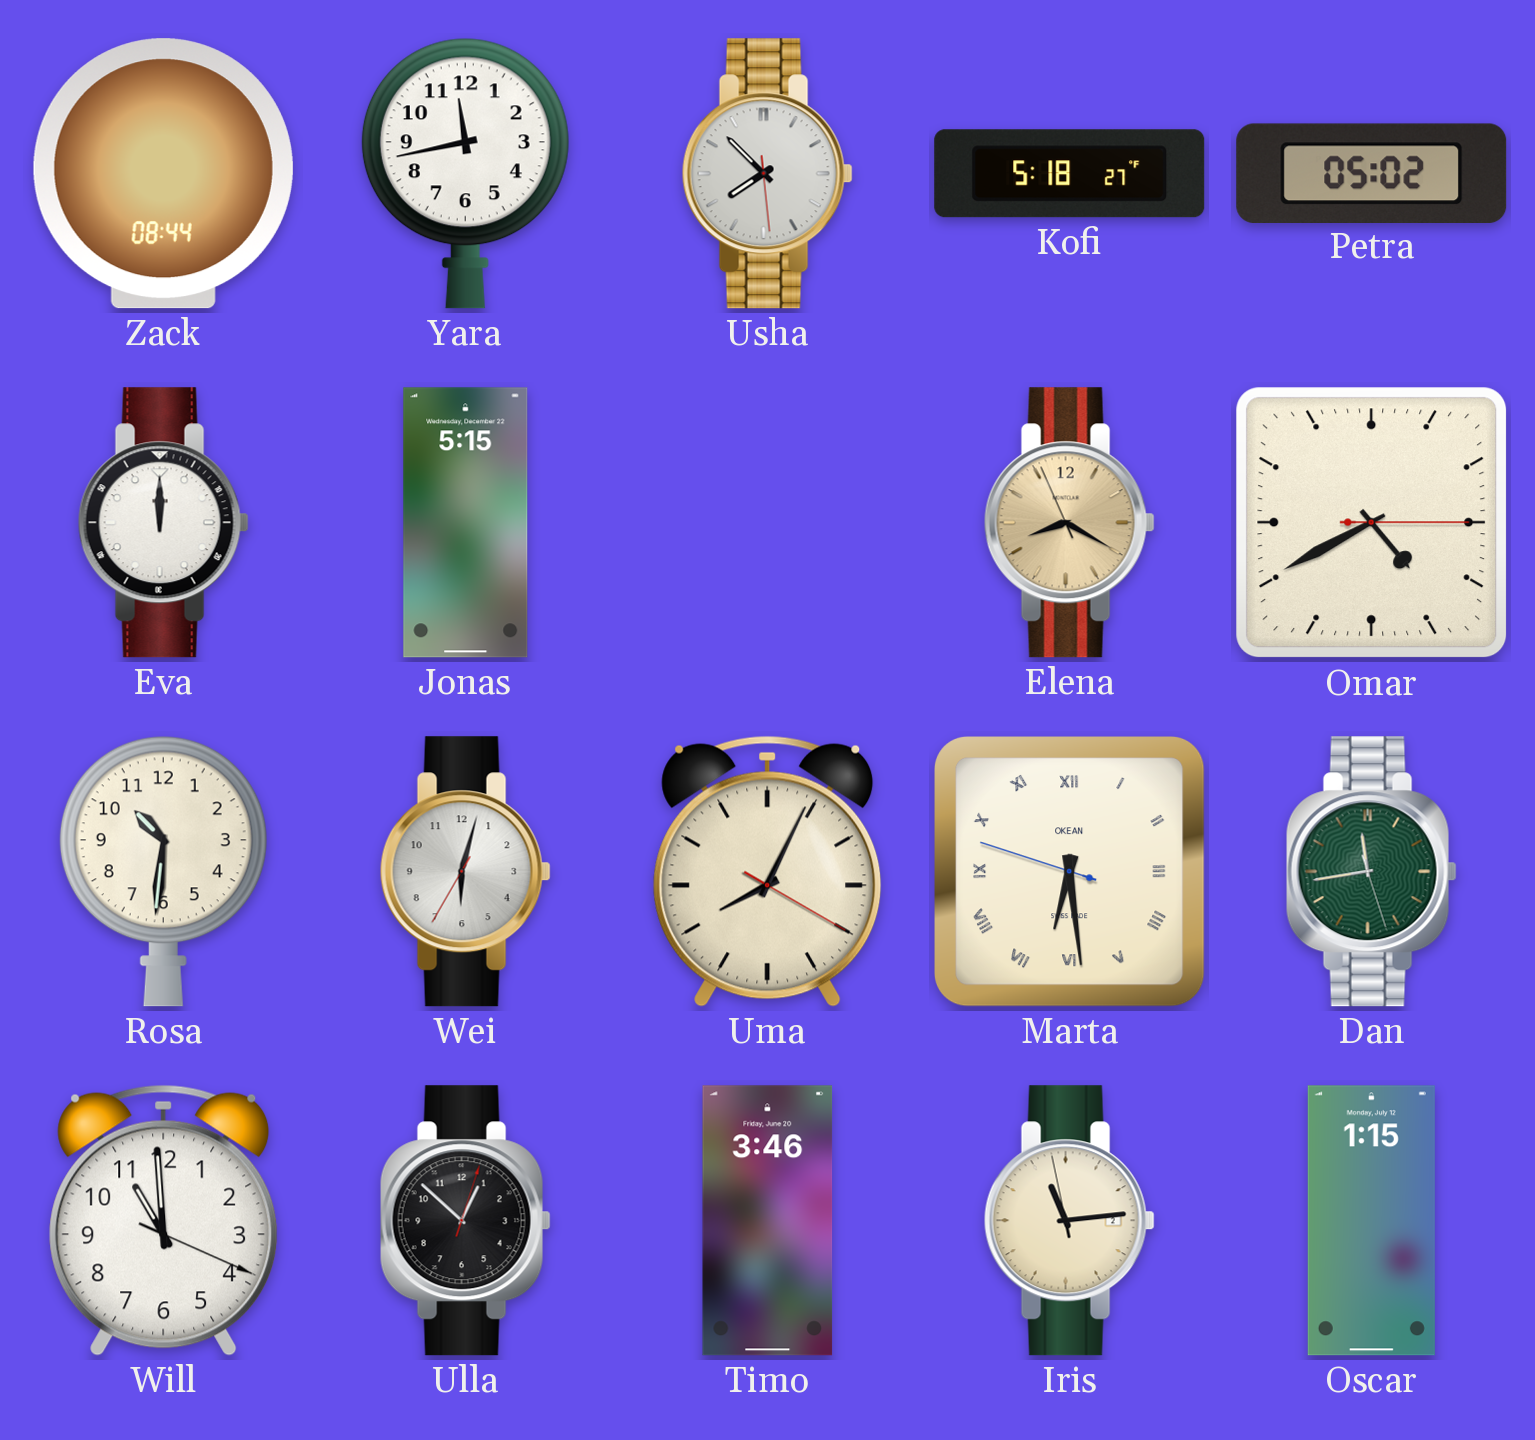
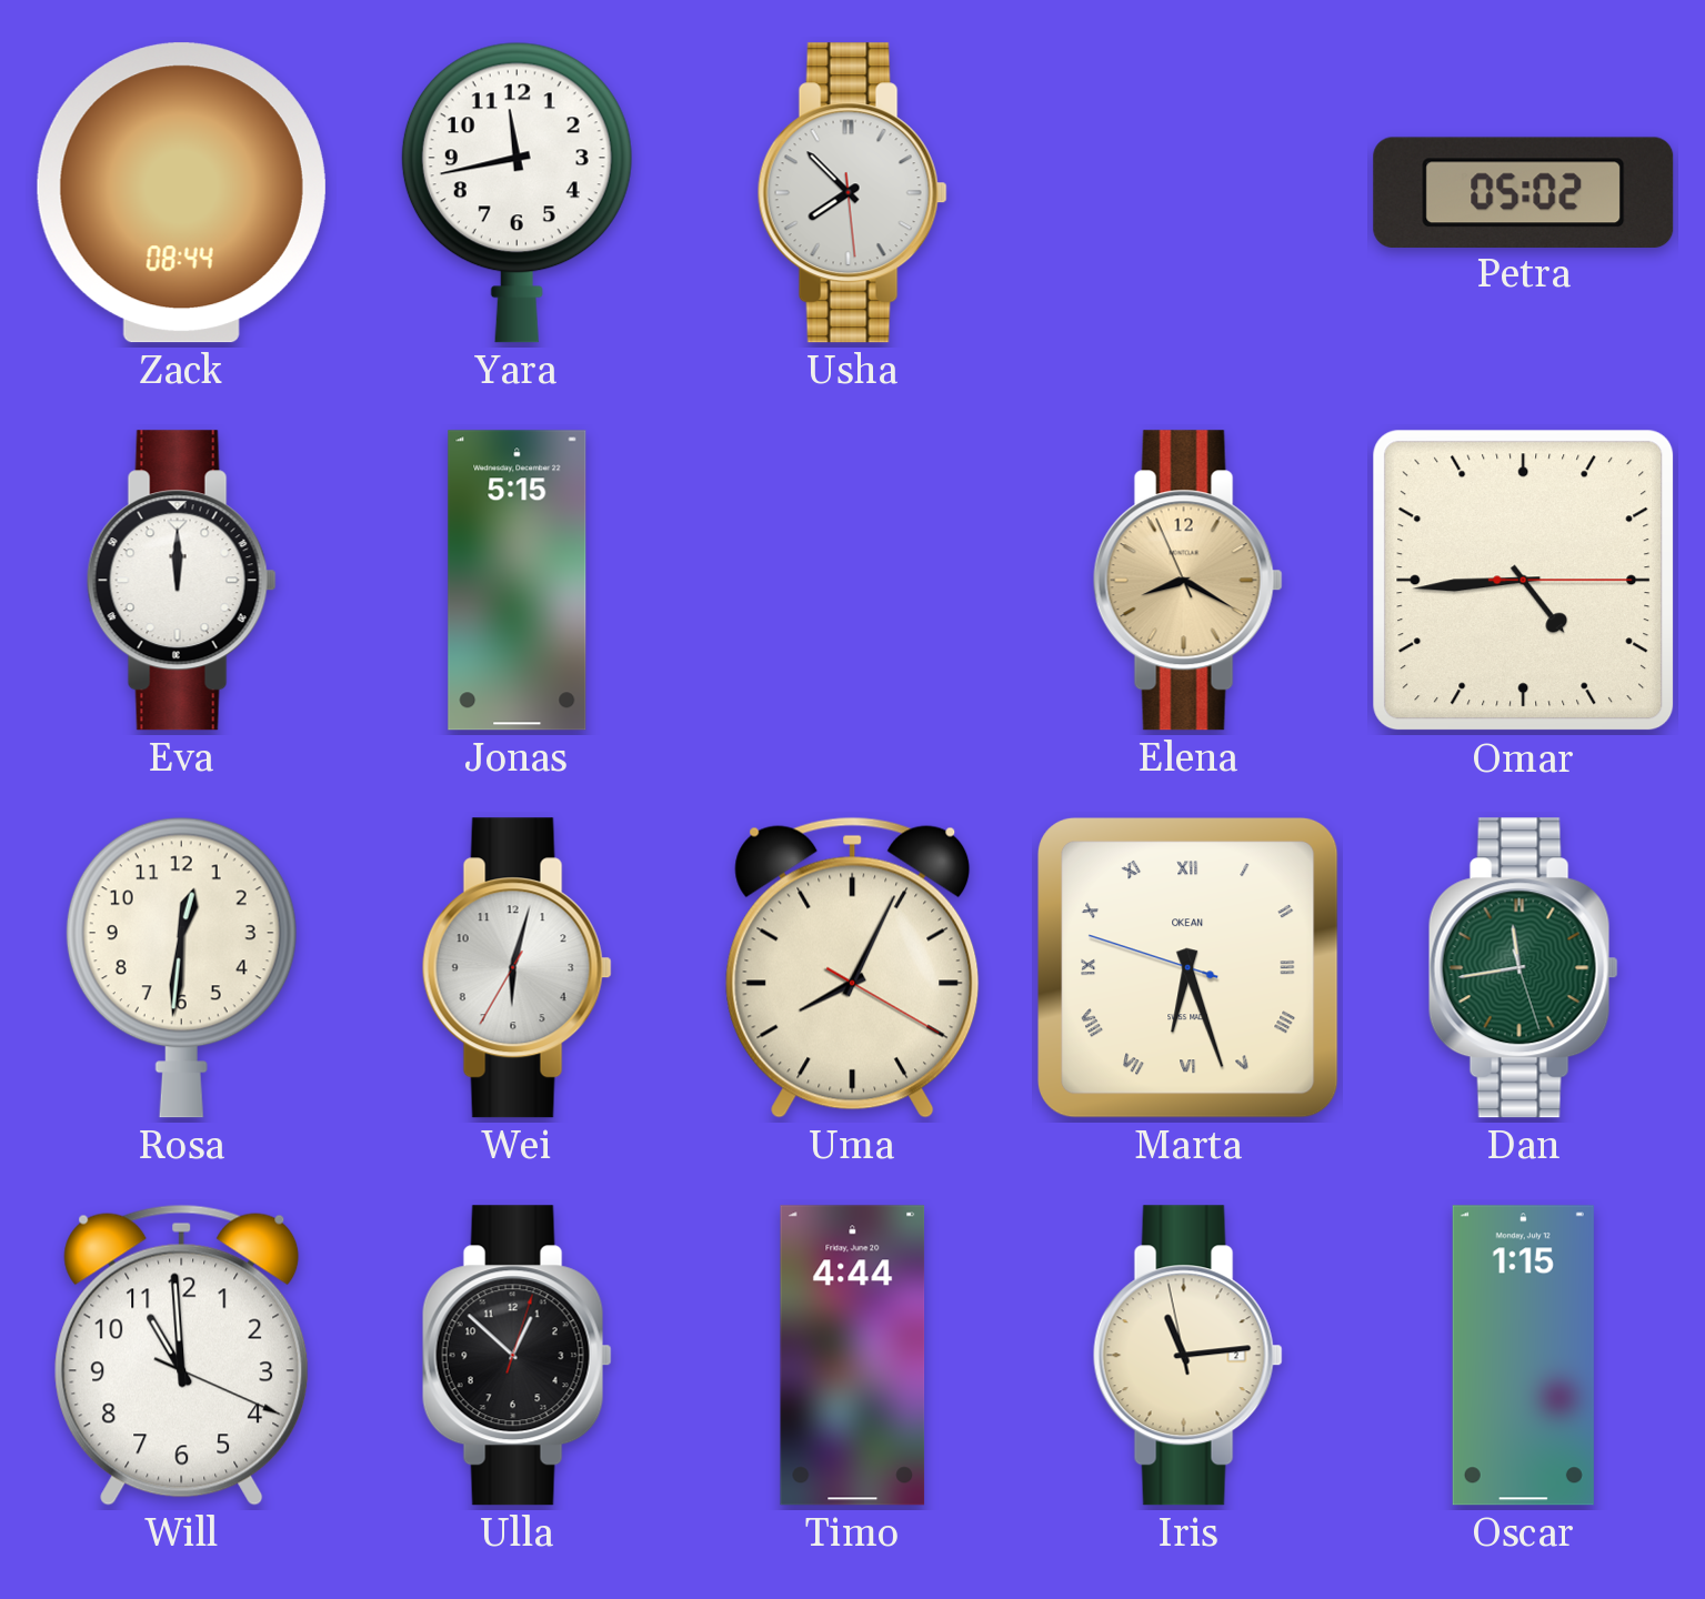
Kofi: 5:18 -> none (1070, 174)
Omar: 4:40 -> 4:44 (1524, 581)
Rosa: 10:31 -> 12:31 (181, 967)
Marta: 6:28 -> 6:26 (1189, 968)
Timo: 3:46 -> 4:44 (853, 1356)
